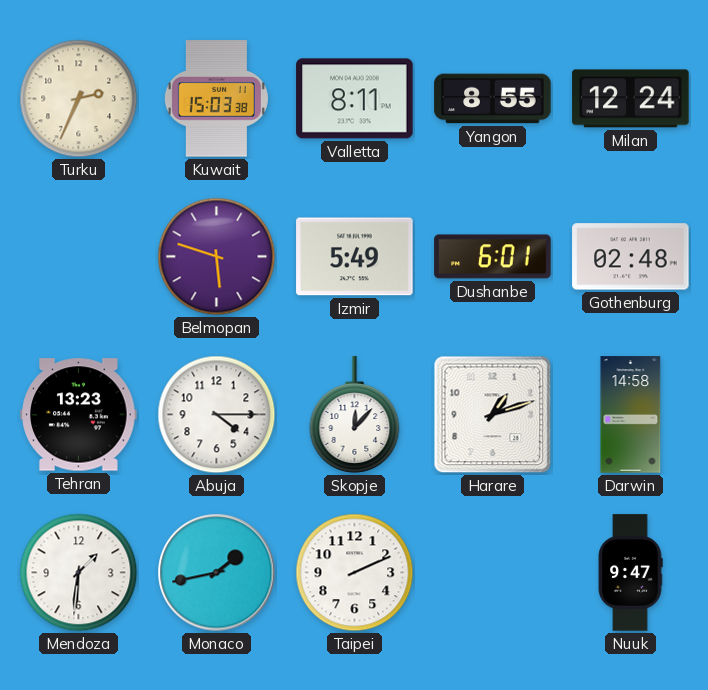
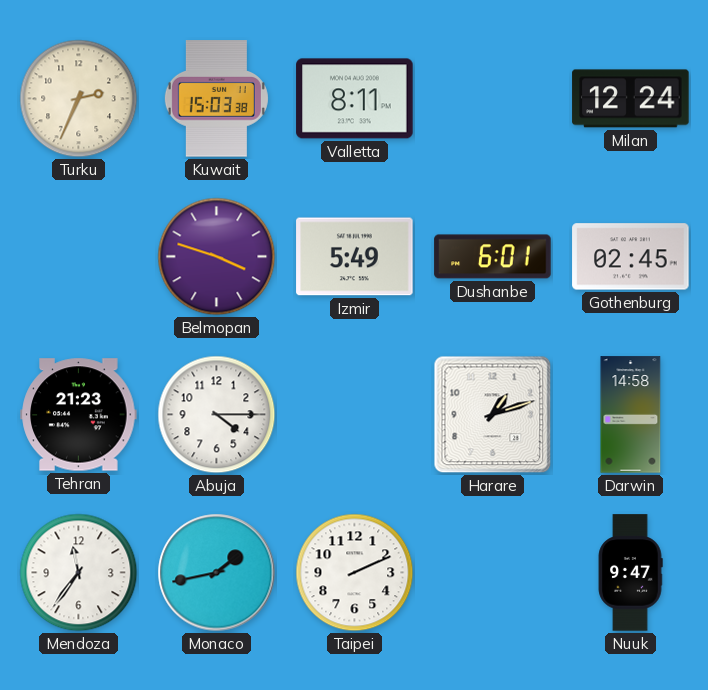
Yangon: 8:55 -> none (493, 99)
Belmopan: 5:48 -> 3:48 (217, 257)
Gothenburg: 02:48 -> 02:45 (631, 257)
Tehran: 13:23 -> 21:23 (79, 415)
Skopje: 12:07 -> none (355, 415)
Mendoza: 1:31 -> 11:36 (79, 573)
